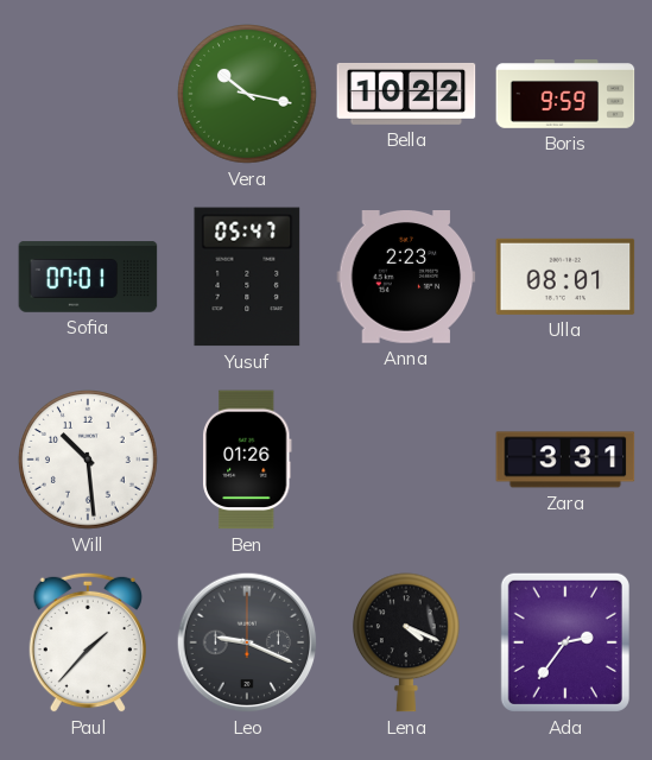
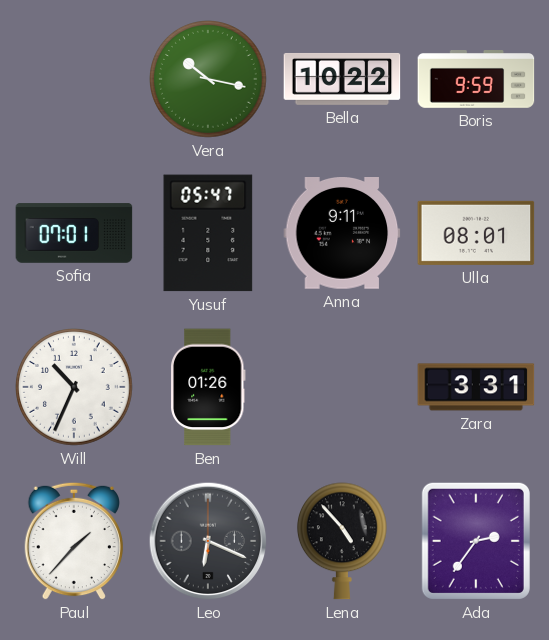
Anna: 2:23 -> 9:11 (342, 234)
Will: 10:29 -> 10:34 (75, 388)
Leo: 9:19 -> 6:19 (208, 541)
Lena: 4:19 -> 4:53 (342, 541)
